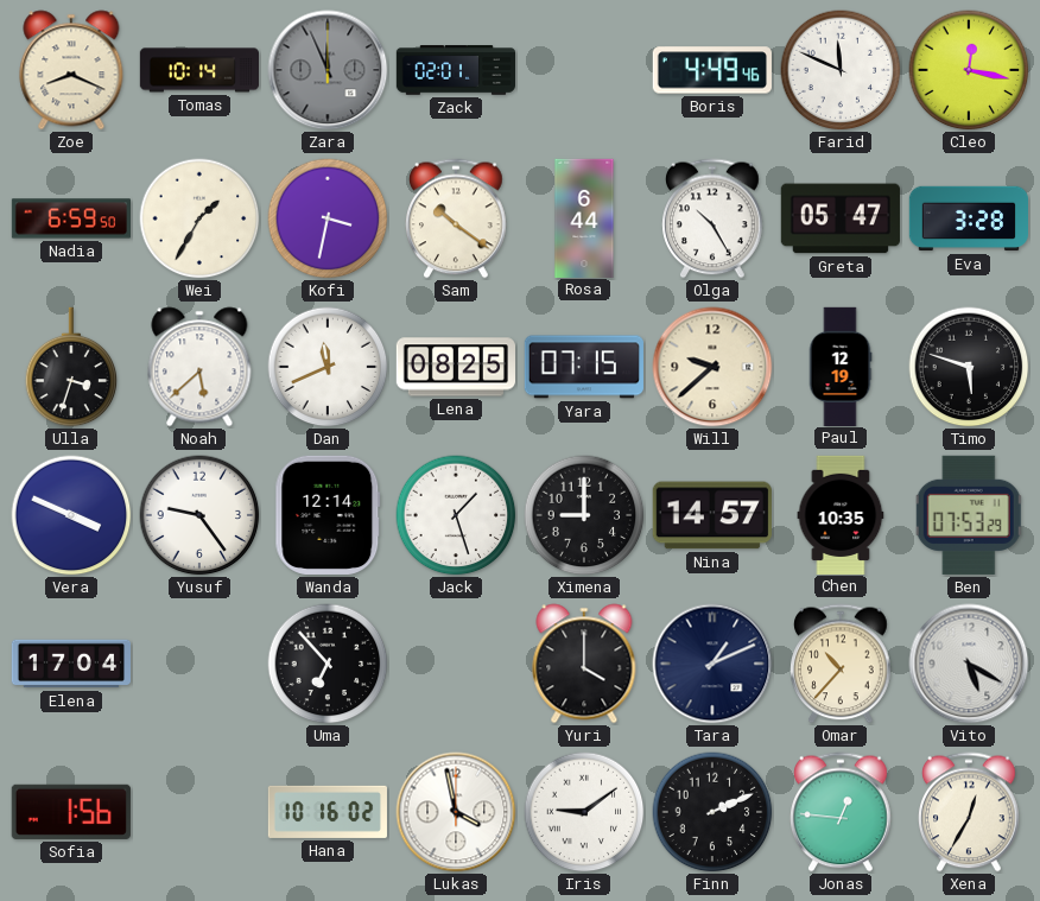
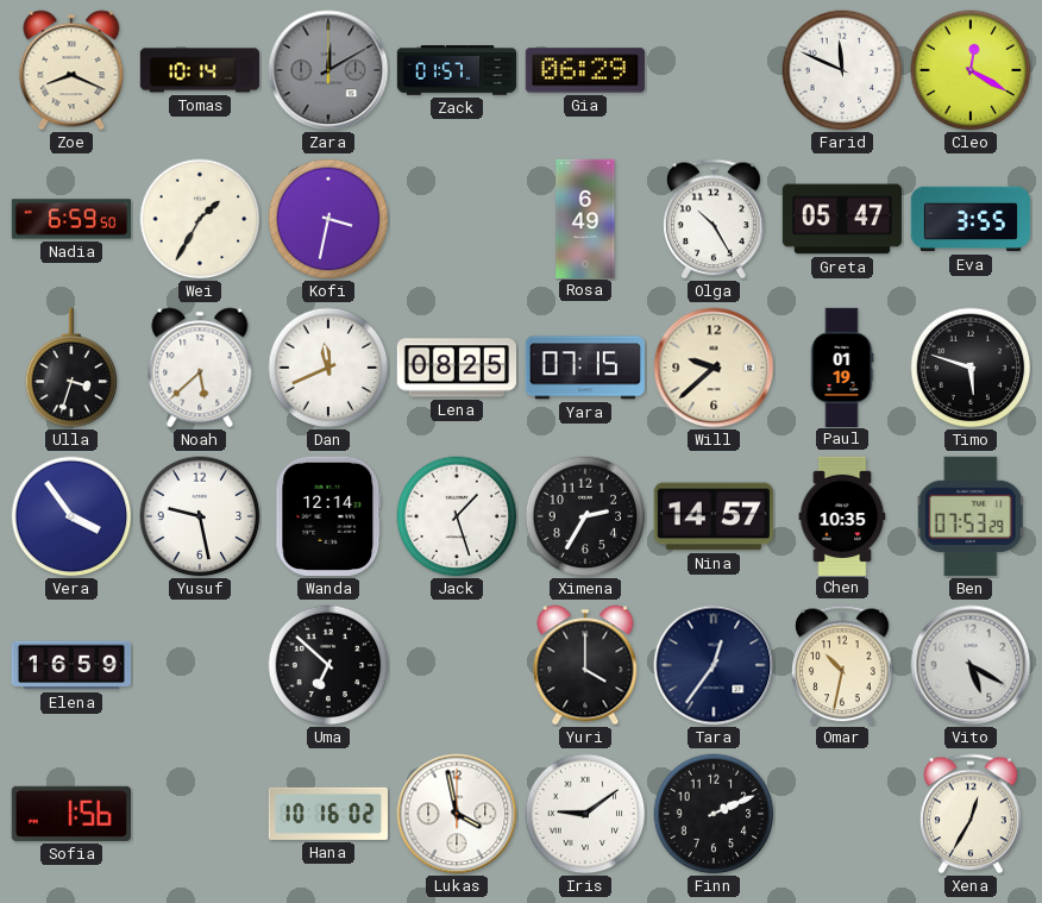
Zara: 11:56 -> 12:10 (328, 70)
Zack: 02:01 -> 01:57 (456, 70)
Gia: none -> 06:29 (585, 70)
Boris: 4:49 -> none (712, 70)
Cleo: 12:17 -> 12:20 (971, 70)
Sam: 10:21 -> none (457, 218)
Rosa: 6:44 -> 6:49 (585, 218)
Eva: 3:28 -> 3:55 (969, 219)
Paul: 12:19 -> 01:19 (842, 366)
Vera: 3:49 -> 3:54 (71, 516)
Yusuf: 9:24 -> 9:28 (200, 516)
Ximena: 9:00 -> 2:35 (585, 516)
Elena: 17:04 -> 16:59 (70, 665)
Uma: 6:53 -> 6:52 (328, 665)
Tara: 1:11 -> 12:36 (714, 665)
Omar: 10:37 -> 10:32 (843, 665)
Jonas: 12:46 -> none (842, 812)
